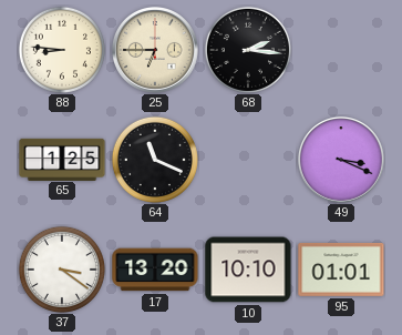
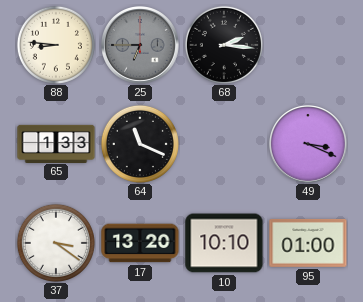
25 dial: cream -> grey (141, 46)
65: 1:25 -> 1:33 (56, 143)
95: 01:01 -> 01:00 (308, 243)
